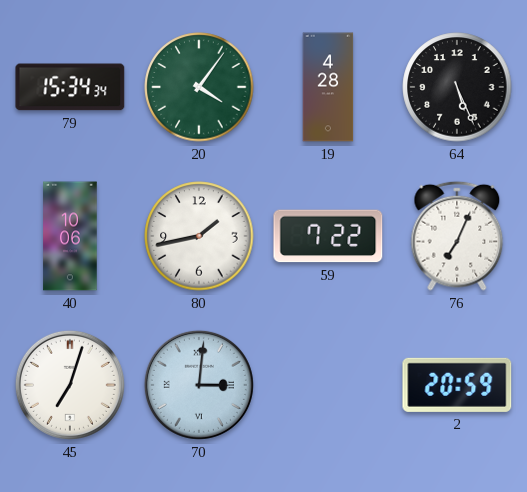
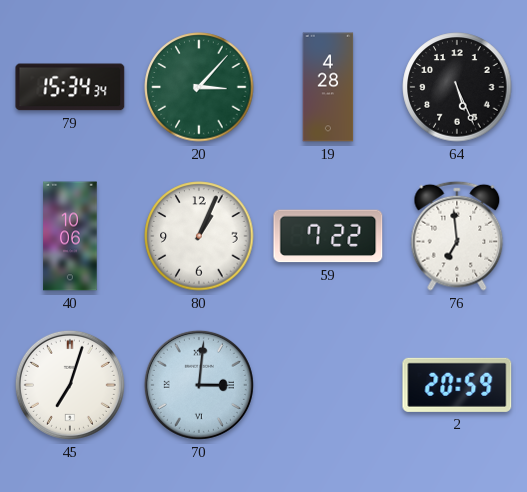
20: 4:06 -> 3:07 (199, 87)
80: 1:43 -> 1:04 (199, 236)
76: 7:04 -> 6:59 (457, 236)
